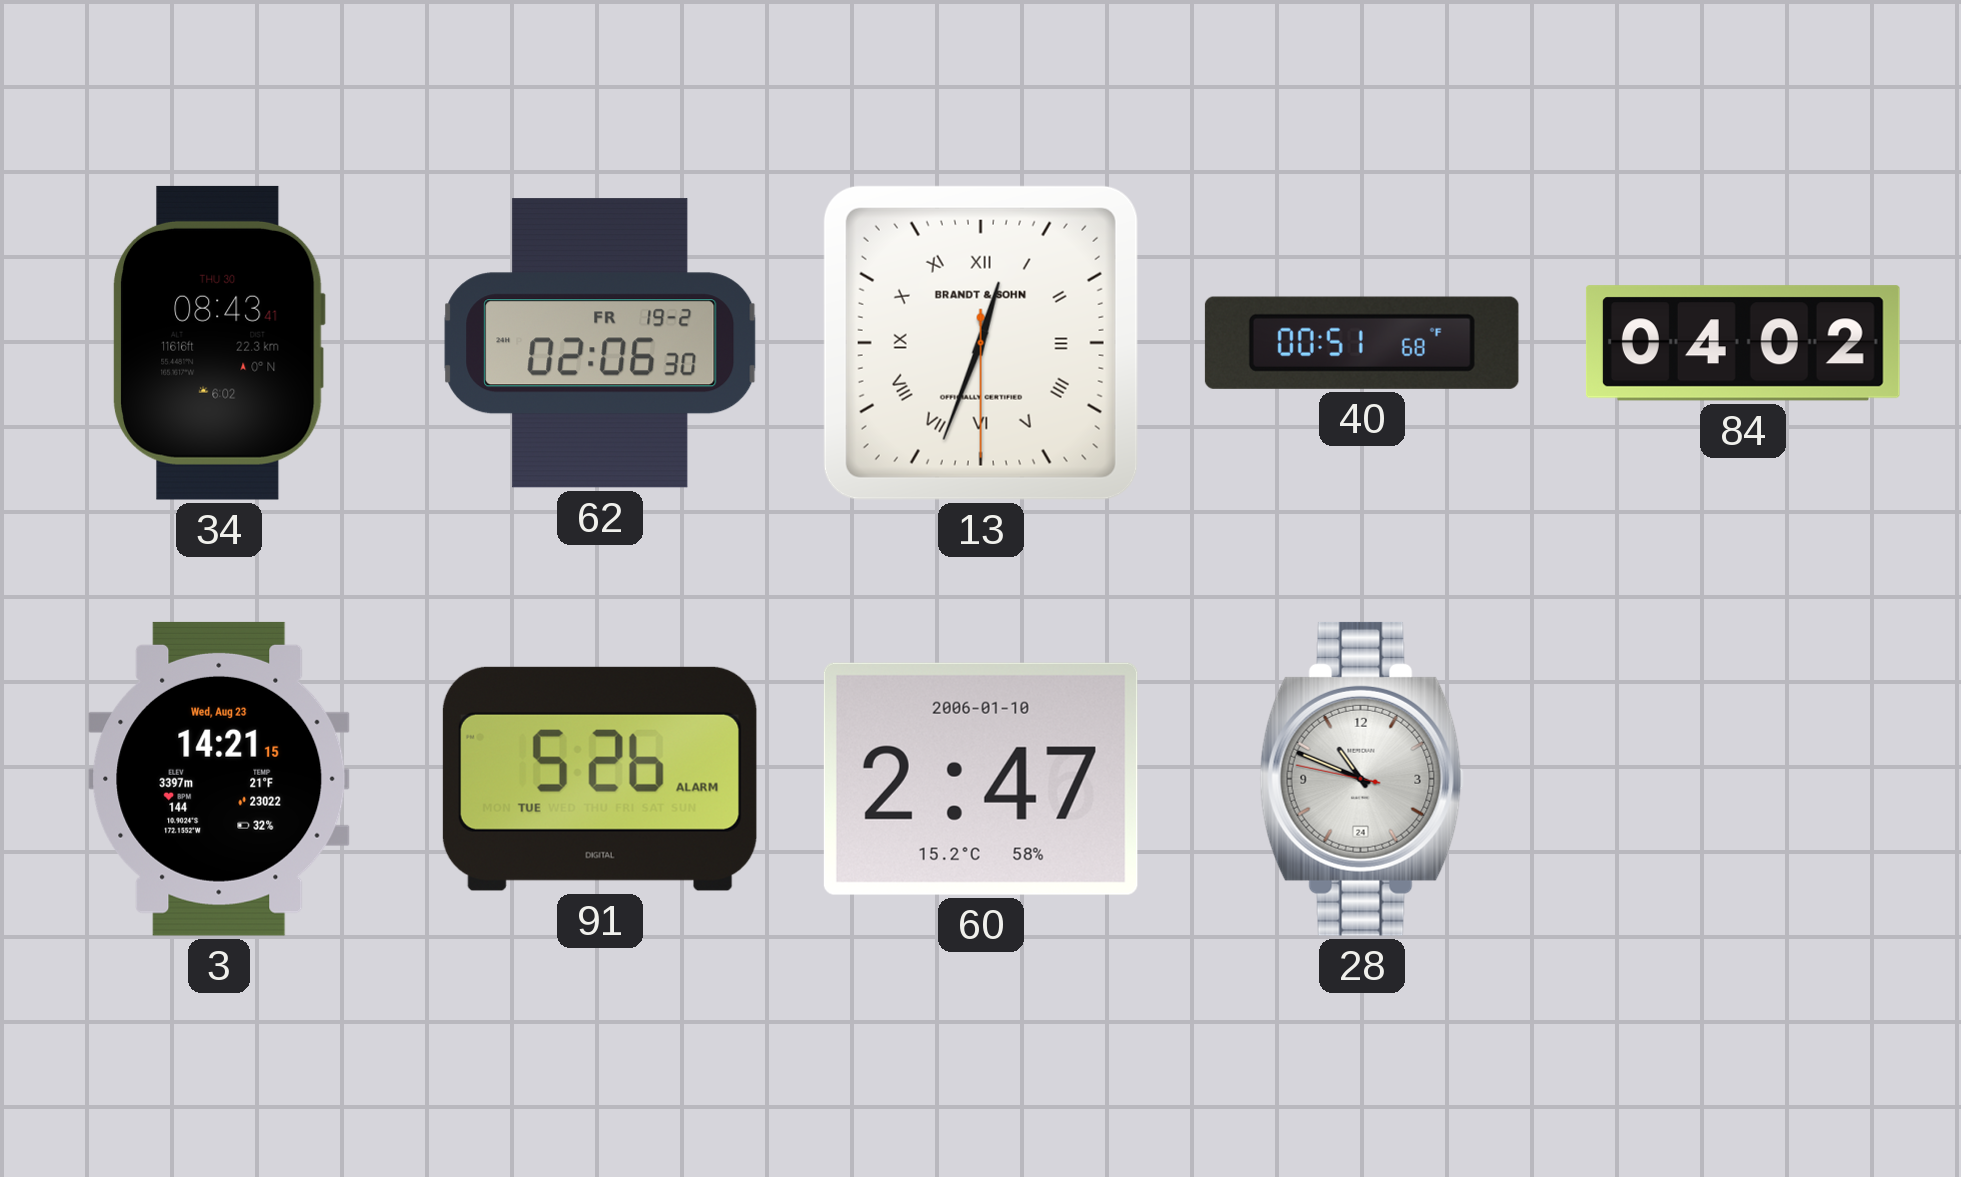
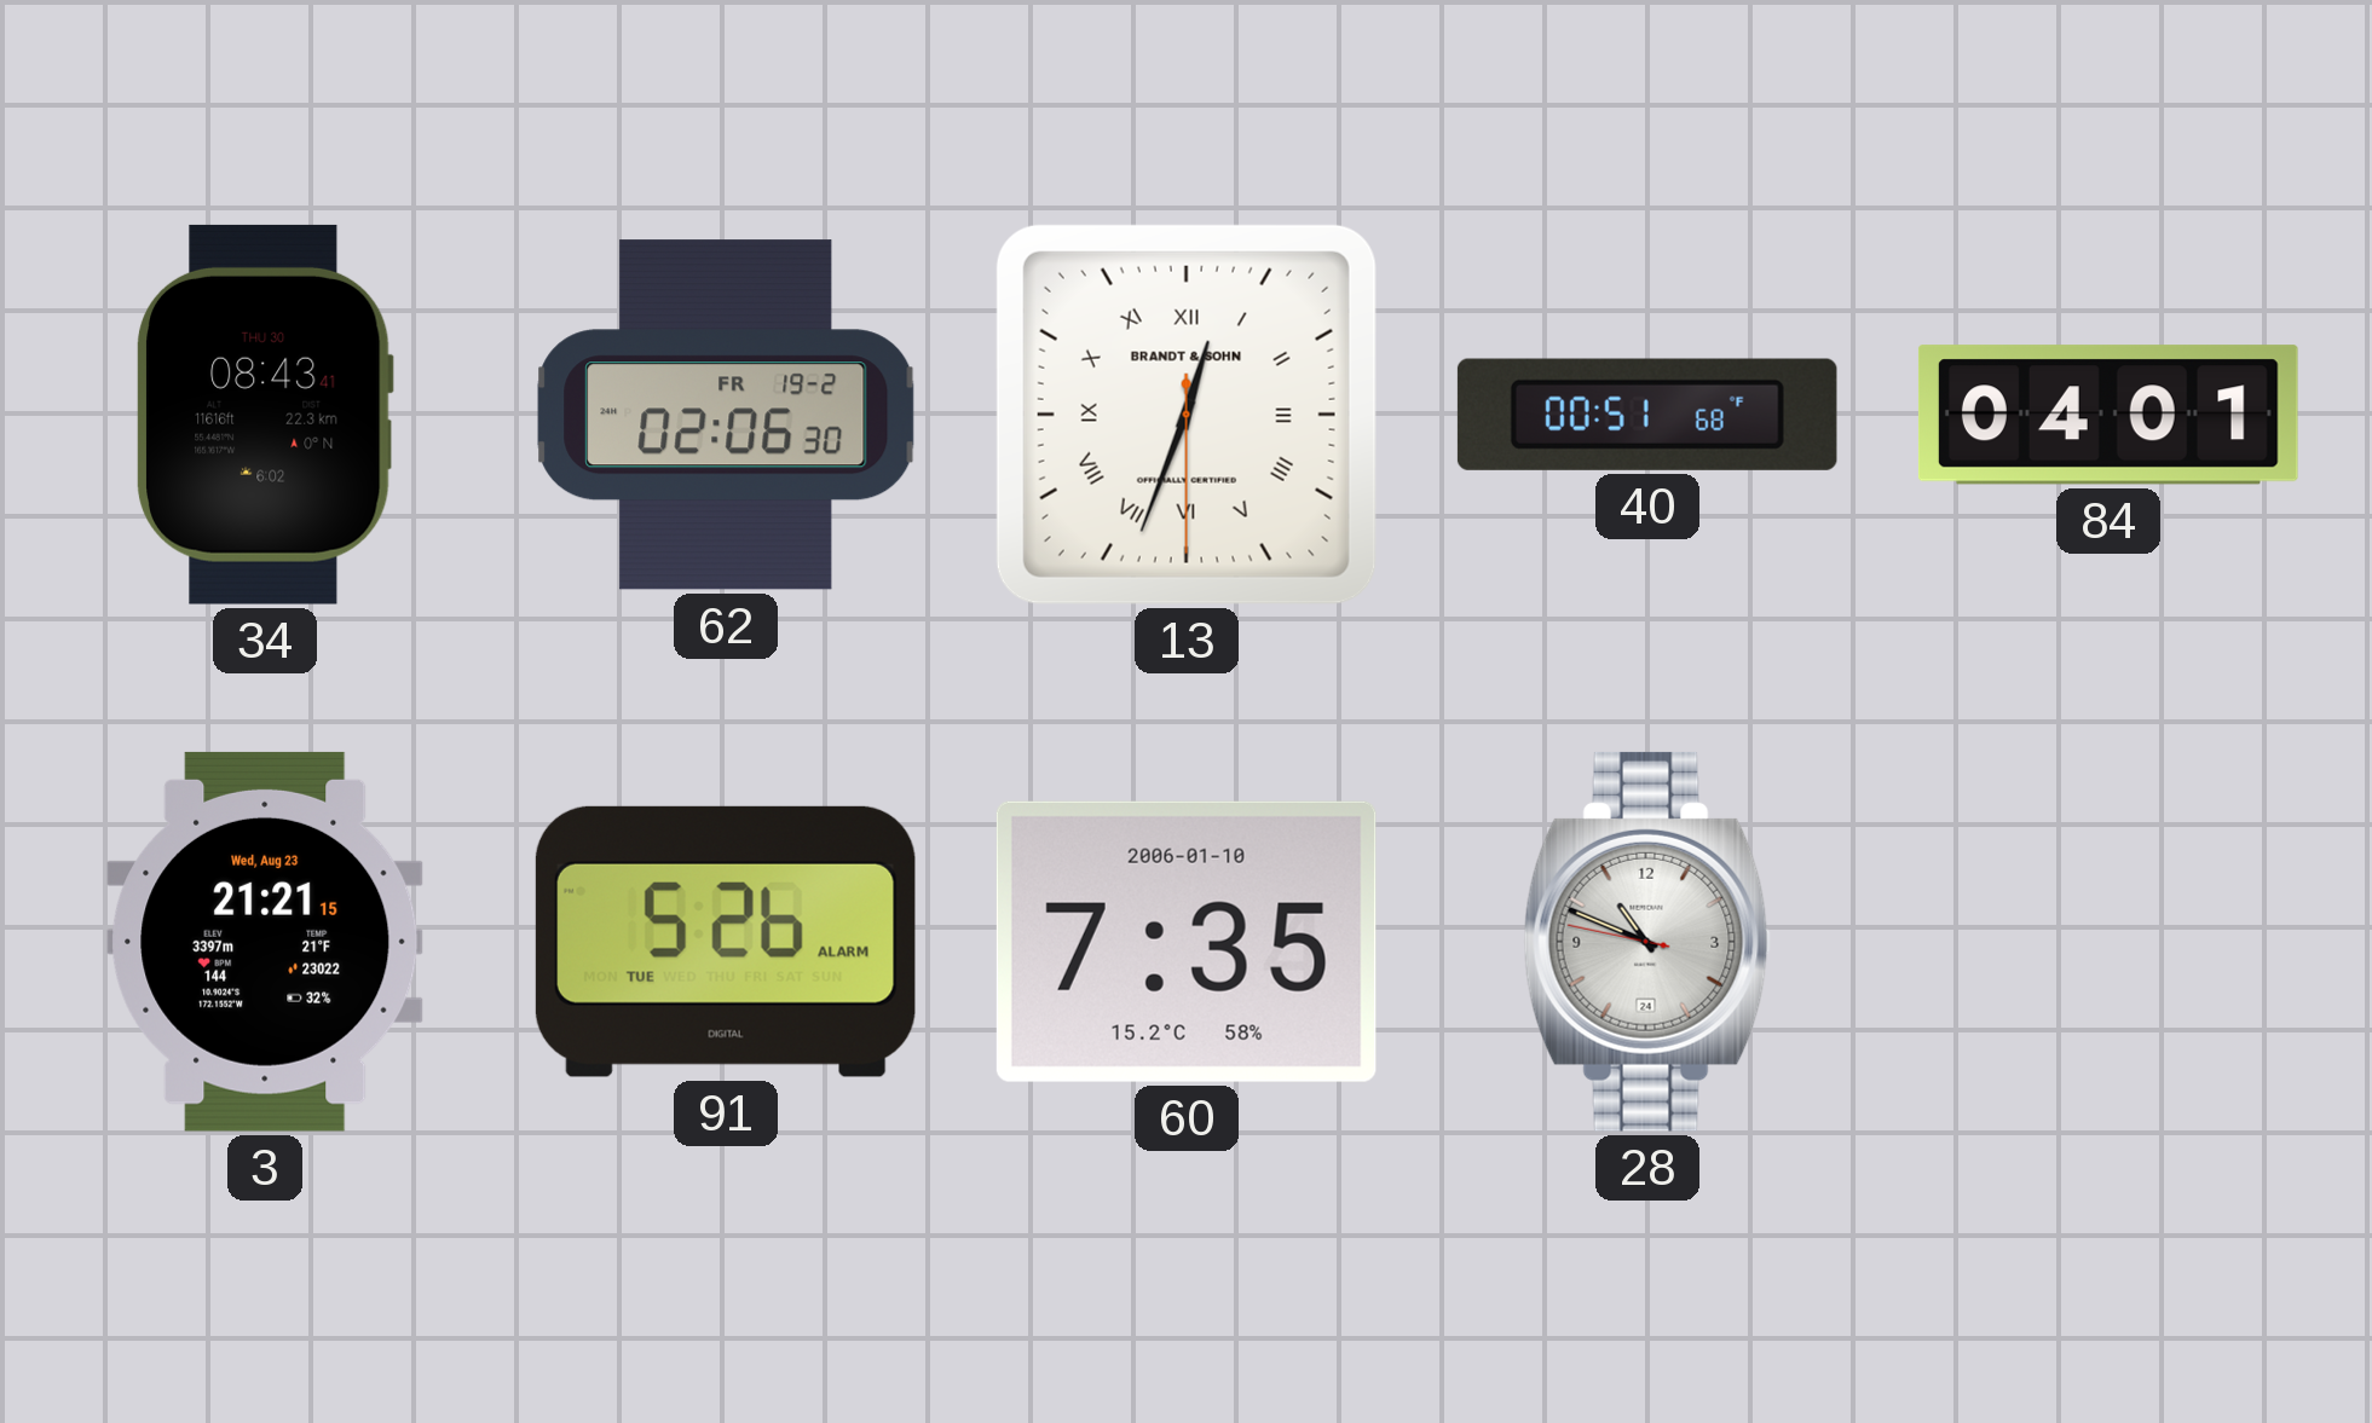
84: 04:02 -> 04:01 (2108, 415)
3: 14:21 -> 21:21 (265, 942)
60: 2:47 -> 7:35 (1187, 942)
